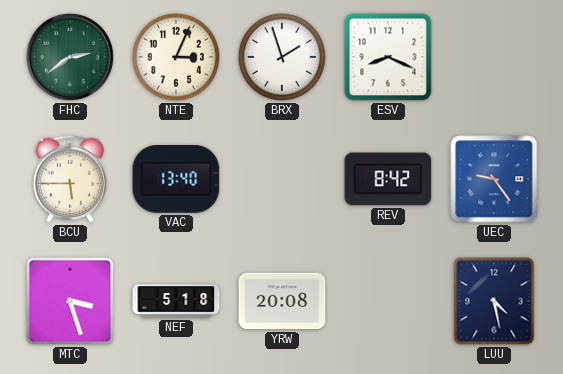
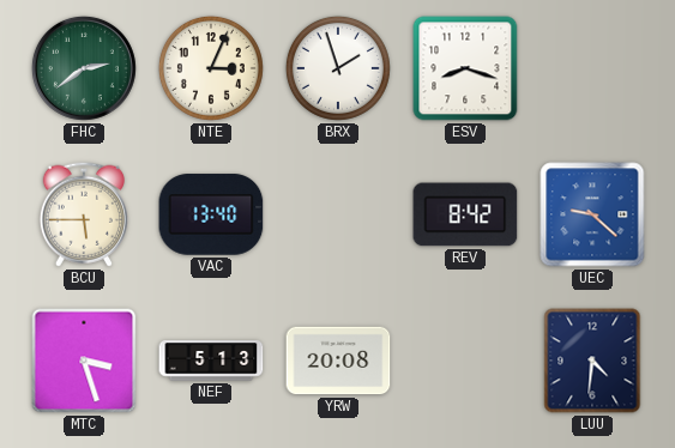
ESV: 8:19 -> 8:18 (465, 68)
UEC: 9:24 -> 9:22 (592, 214)
NEF: 5:18 -> 5:13 (211, 361)
LUU: 4:28 -> 4:31 (592, 361)
